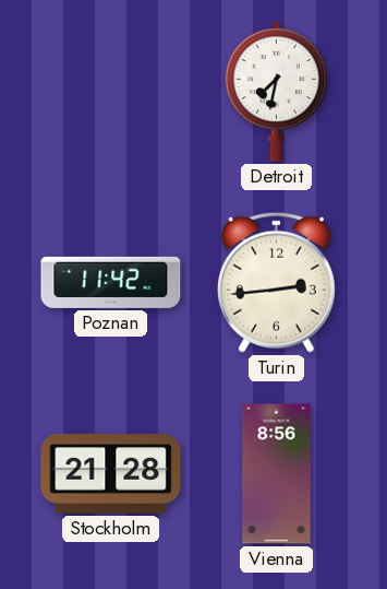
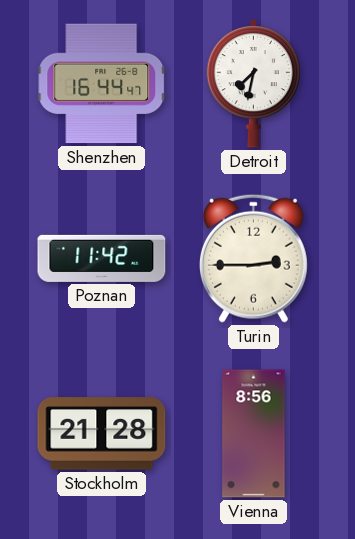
Shenzhen: none -> 16:44 (102, 84)
Turin: 2:44 -> 2:45 (253, 258)
